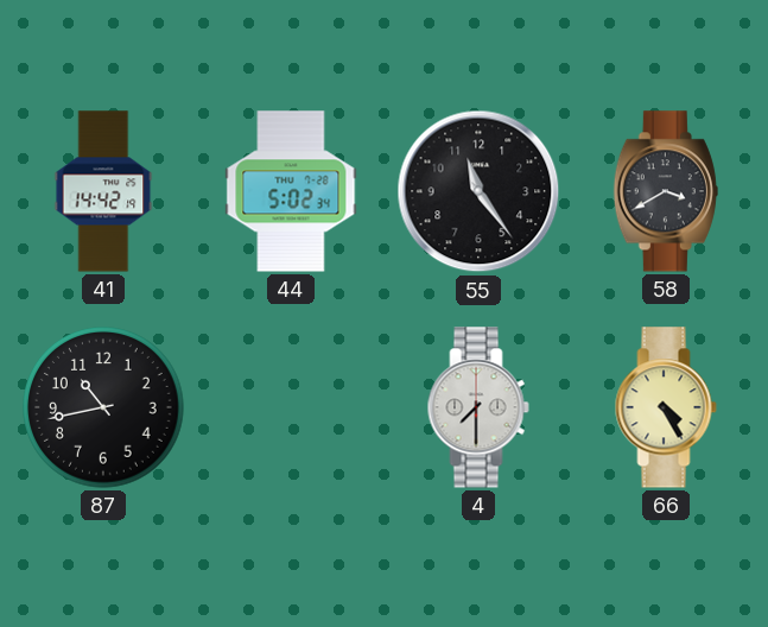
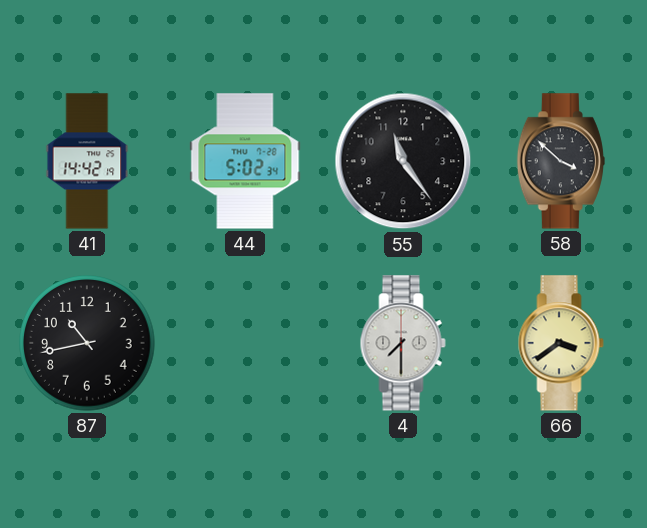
58: 3:40 -> 3:52 (561, 161)
66: 4:25 -> 3:39 (561, 343)
